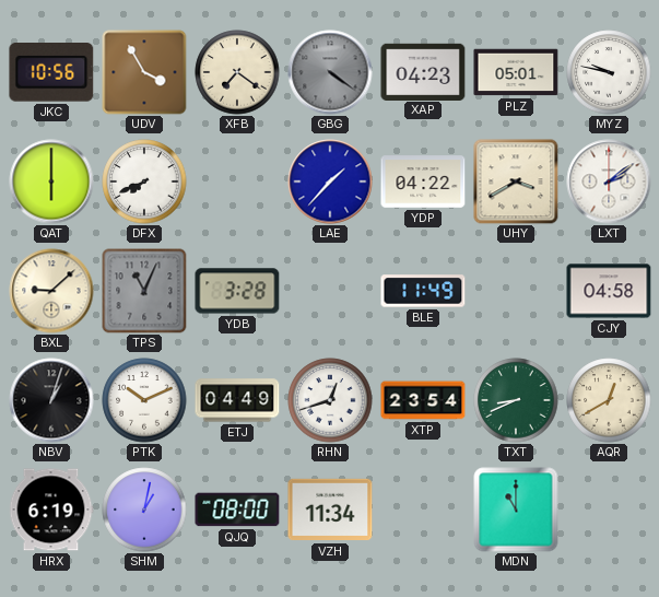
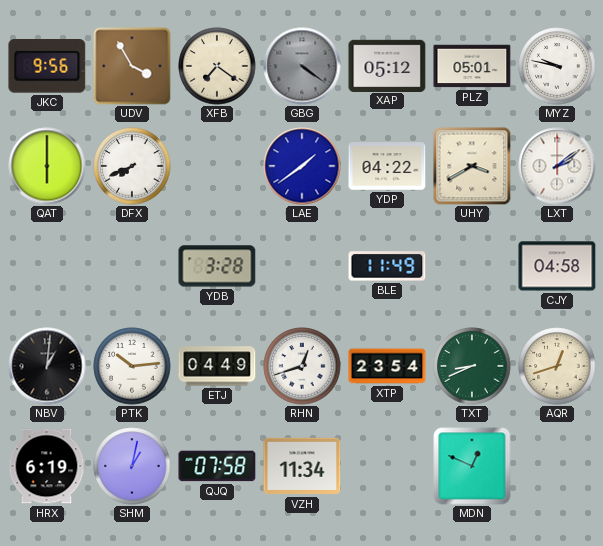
JKC: 10:56 -> 9:56 (47, 67)
XAP: 04:23 -> 05:12 (387, 65)
LAE: 1:37 -> 1:39 (302, 166)
BXL: 9:08 -> none (51, 291)
TPS: 11:04 -> none (144, 291)
NBV: 1:03 -> 1:01 (47, 366)
PTK: 10:11 -> 10:14 (132, 366)
AQR: 12:40 -> 12:42 (557, 366)
QJQ: 08:00 -> 07:58 (217, 466)
MDN: 11:00 -> 12:49 (472, 466)
